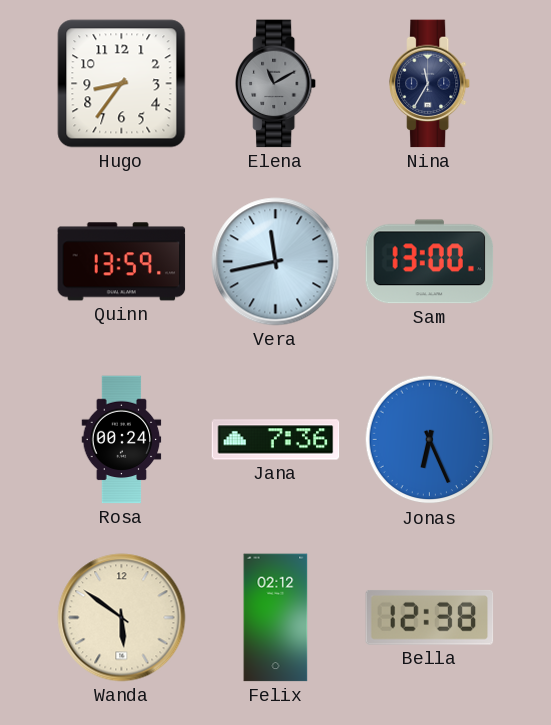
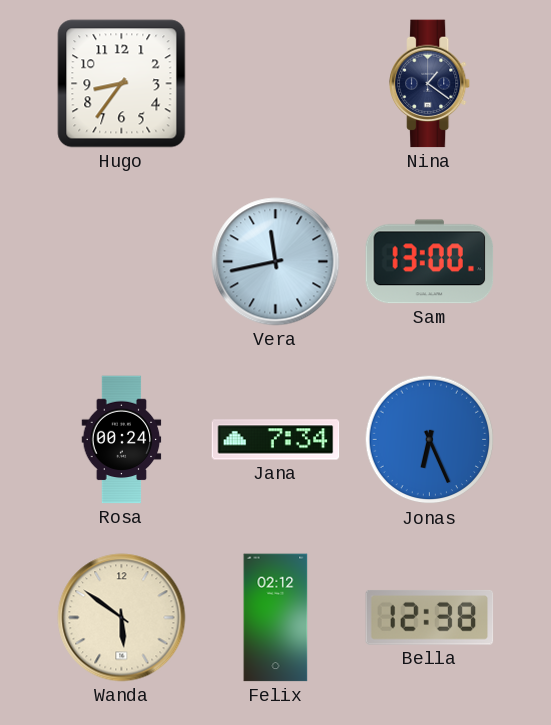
Elena: 11:10 -> none (277, 84)
Nina: 11:35 -> 1:21 (431, 84)
Quinn: 13:59 -> none (122, 262)
Jana: 7:36 -> 7:34 (276, 440)
